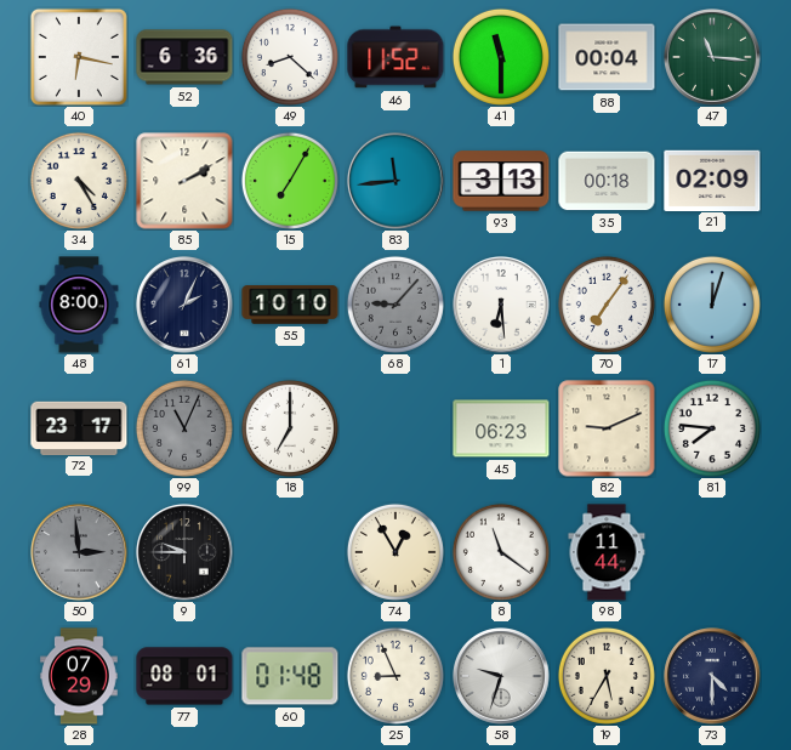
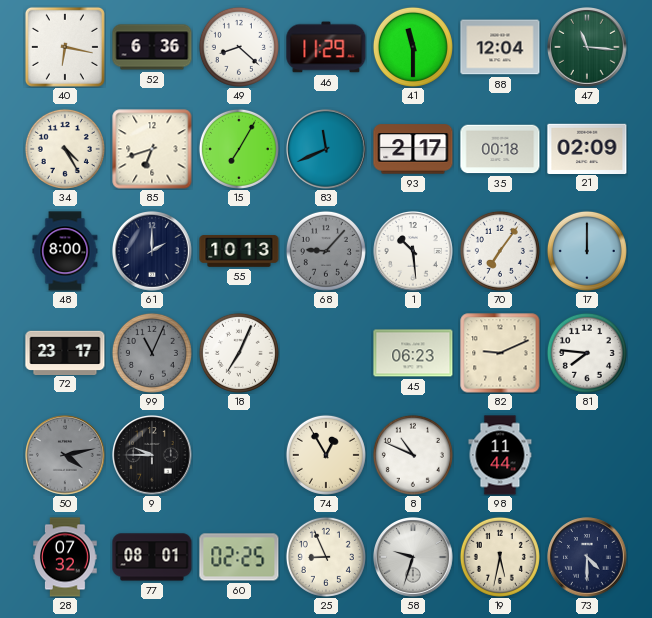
46: 11:52 -> 11:29 (326, 47)
88: 00:04 -> 12:04 (500, 47)
85: 2:10 -> 6:42 (152, 149)
83: 11:44 -> 11:41 (327, 150)
93: 3:13 -> 2:17 (413, 149)
61: 2:04 -> 2:00 (153, 252)
55: 10:10 -> 10:13 (239, 251)
1: 6:29 -> 10:29 (414, 252)
17: 12:03 -> 12:00 (587, 251)
18: 7:00 -> 7:04 (239, 353)
50: 2:59 -> 4:13 (66, 456)
8: 11:21 -> 10:49 (413, 455)
28: 07:29 -> 07:32 (65, 557)
60: 01:48 -> 02:25 (239, 557)
19: 5:35 -> 5:32 (500, 557)
